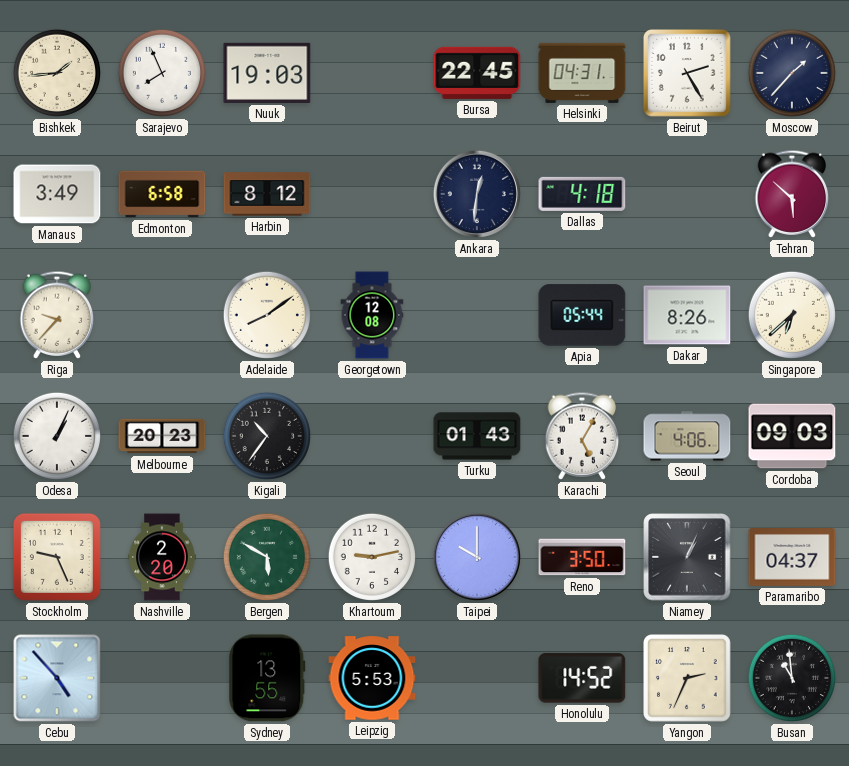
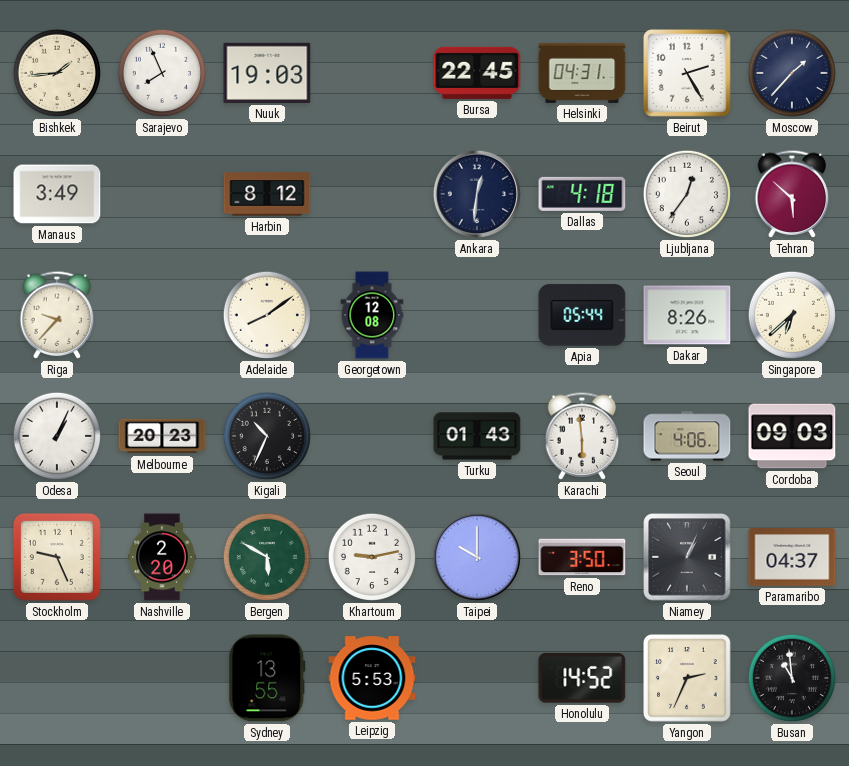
Edmonton: 6:58 -> none (162, 194)
Ljubljana: none -> 12:36 (687, 194)
Kigali: 10:36 -> 10:34 (267, 436)
Karachi: 5:05 -> 5:59 (582, 436)
Cebu: 4:53 -> none (57, 678)
